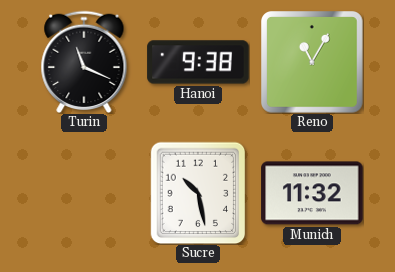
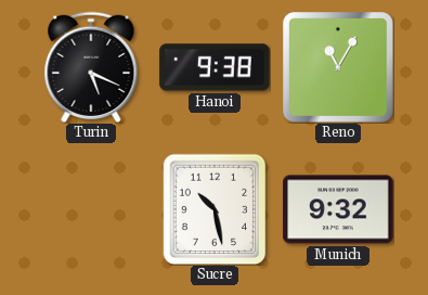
Turin: 11:19 -> 5:19 (91, 66)
Munich: 11:32 -> 9:32 (338, 209)
